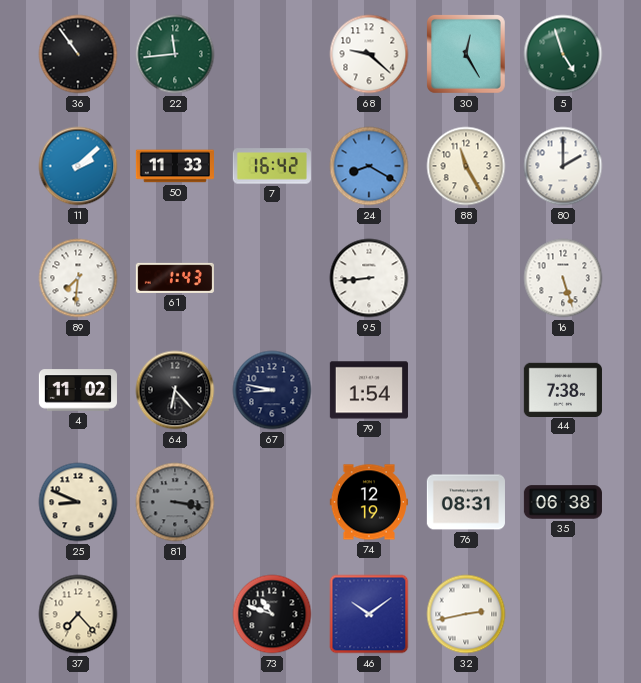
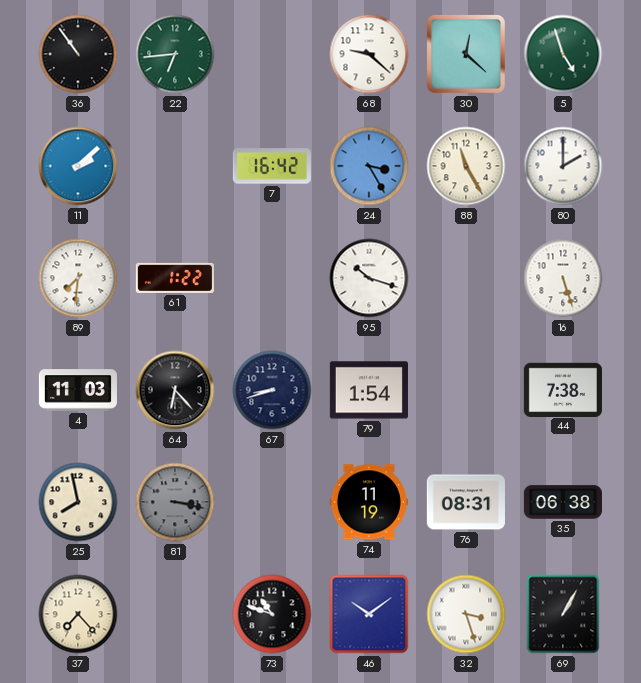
22: 11:44 -> 6:44 (175, 54)
30: 12:25 -> 12:22 (466, 54)
50: 11:33 -> none (175, 166)
24: 8:20 -> 3:25 (369, 166)
61: 1:43 -> 1:22 (175, 278)
95: 8:44 -> 10:18 (369, 278)
4: 11:02 -> 11:03 (78, 390)
67: 8:47 -> 8:42 (272, 390)
25: 8:49 -> 7:58 (78, 502)
74: 12:19 -> 11:19 (369, 502)
32: 2:43 -> 3:27 (466, 614)
69: none -> 1:05 (563, 614)
